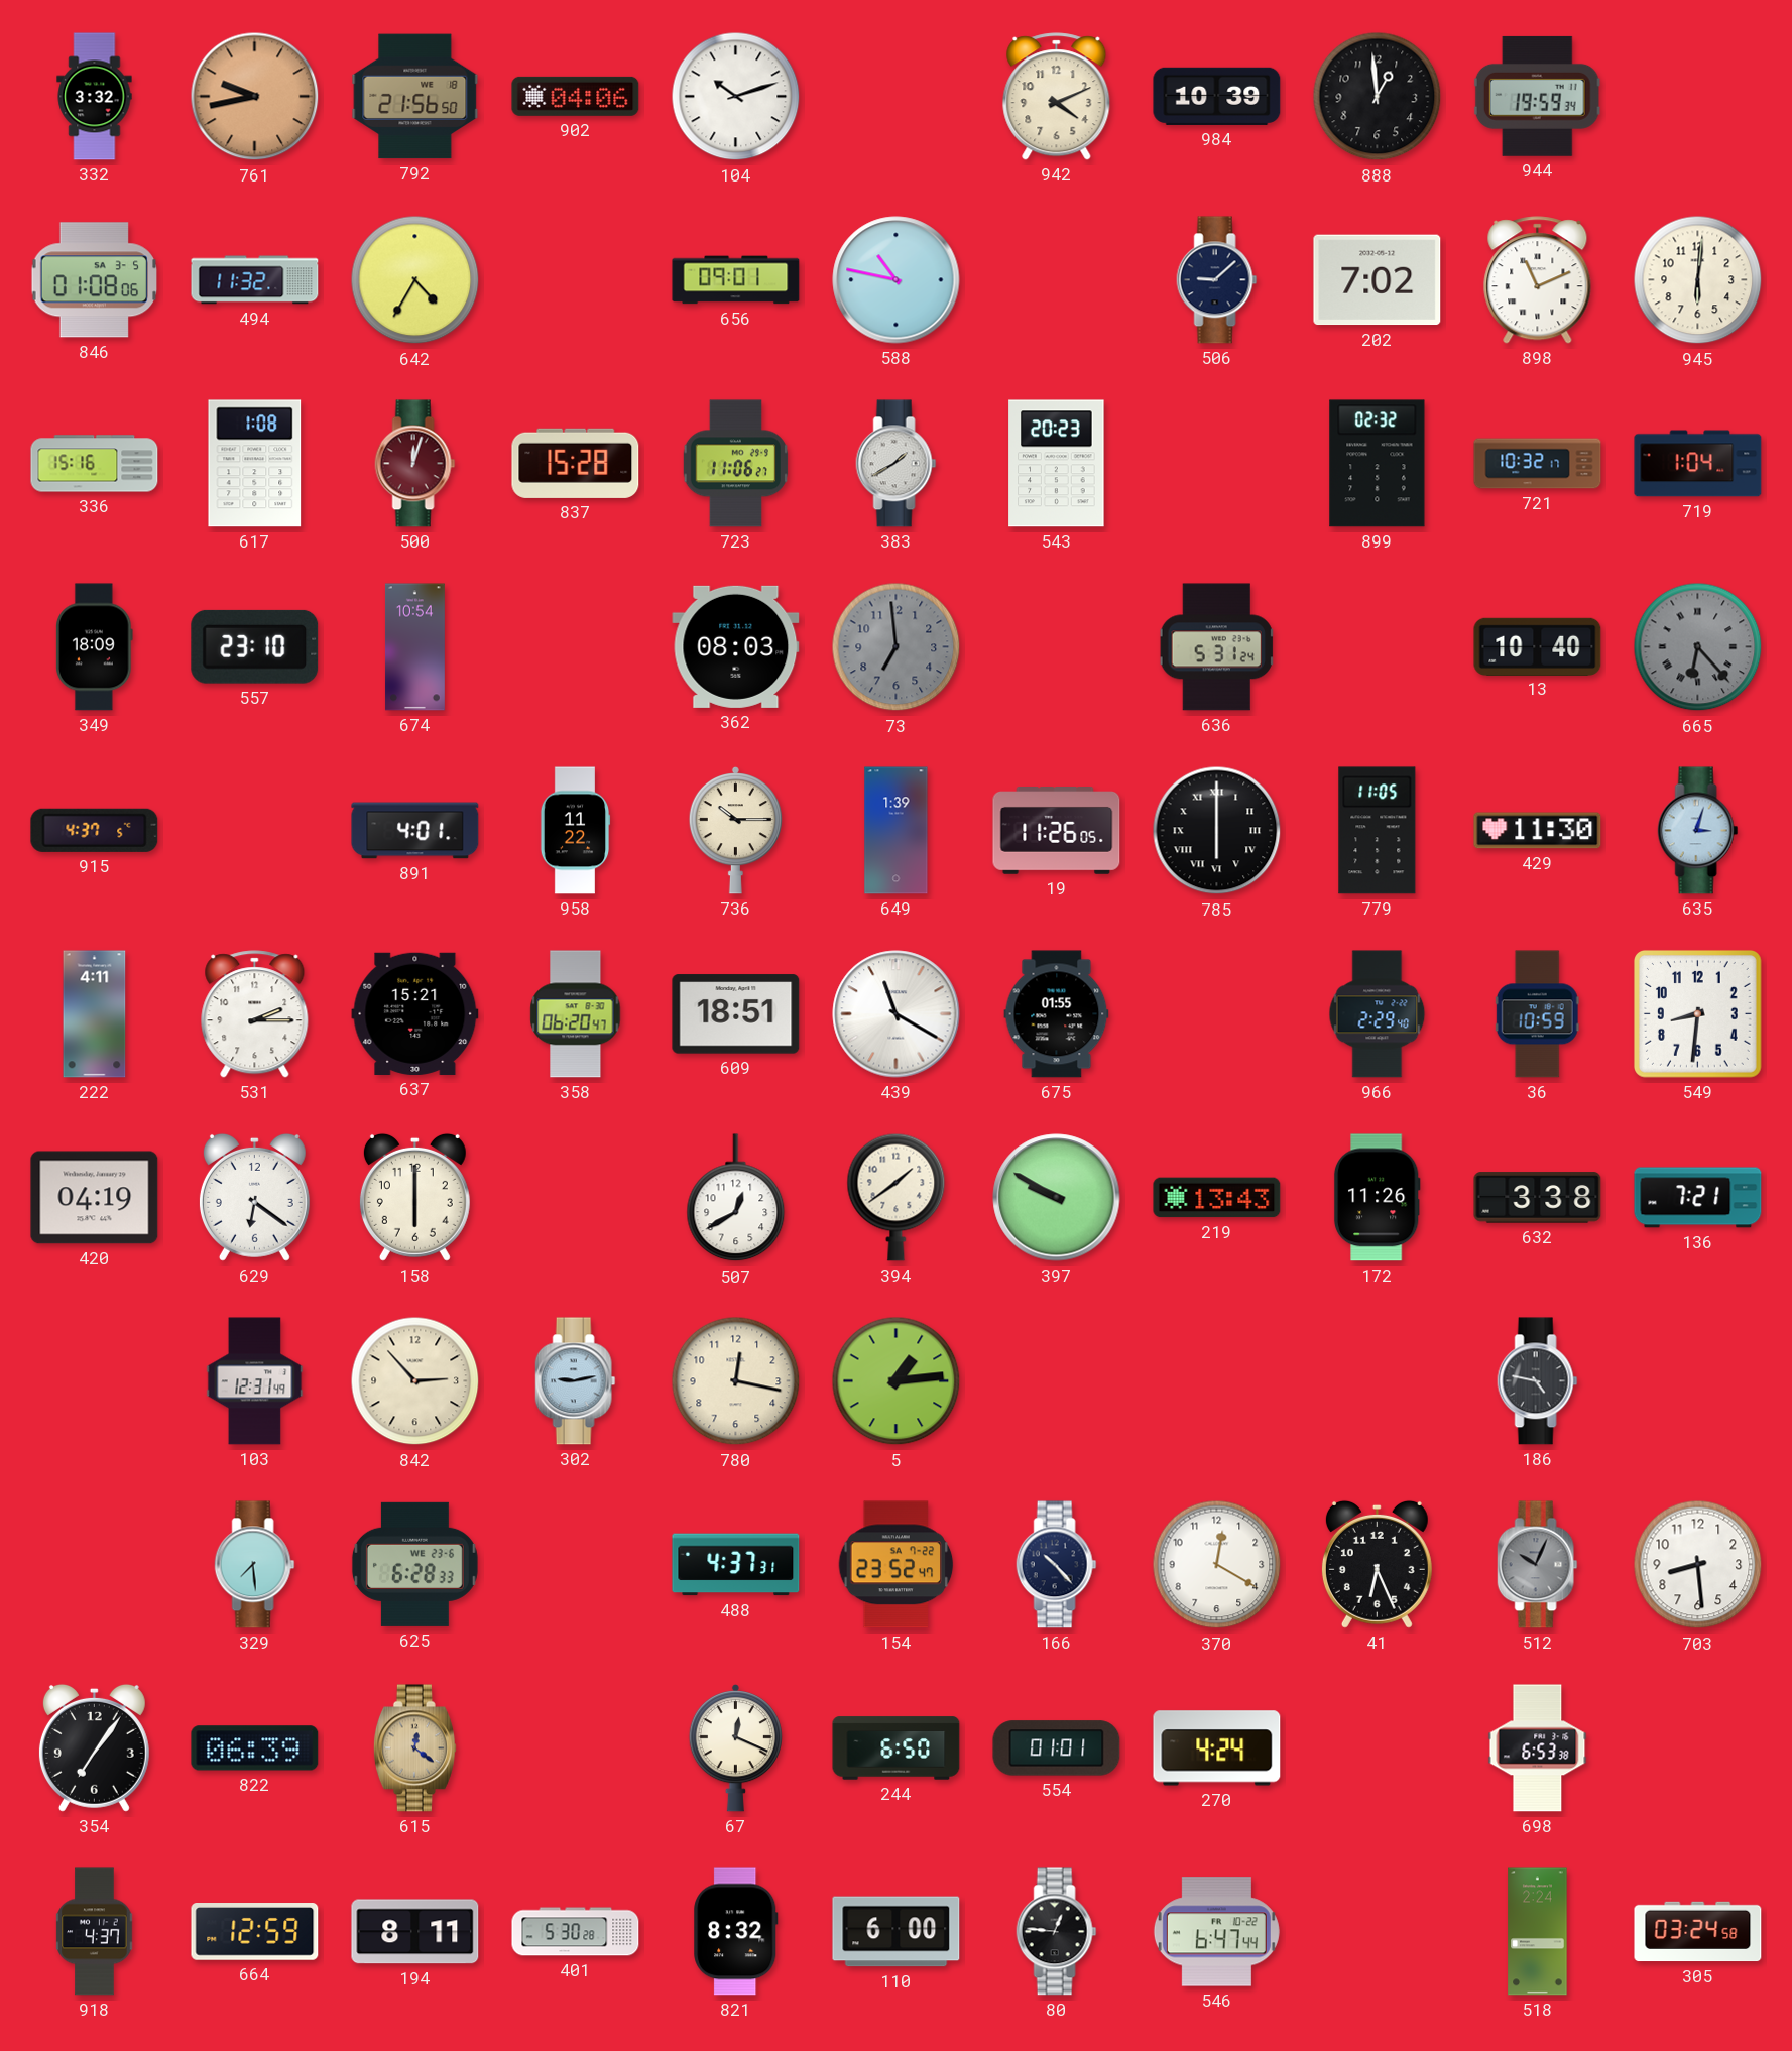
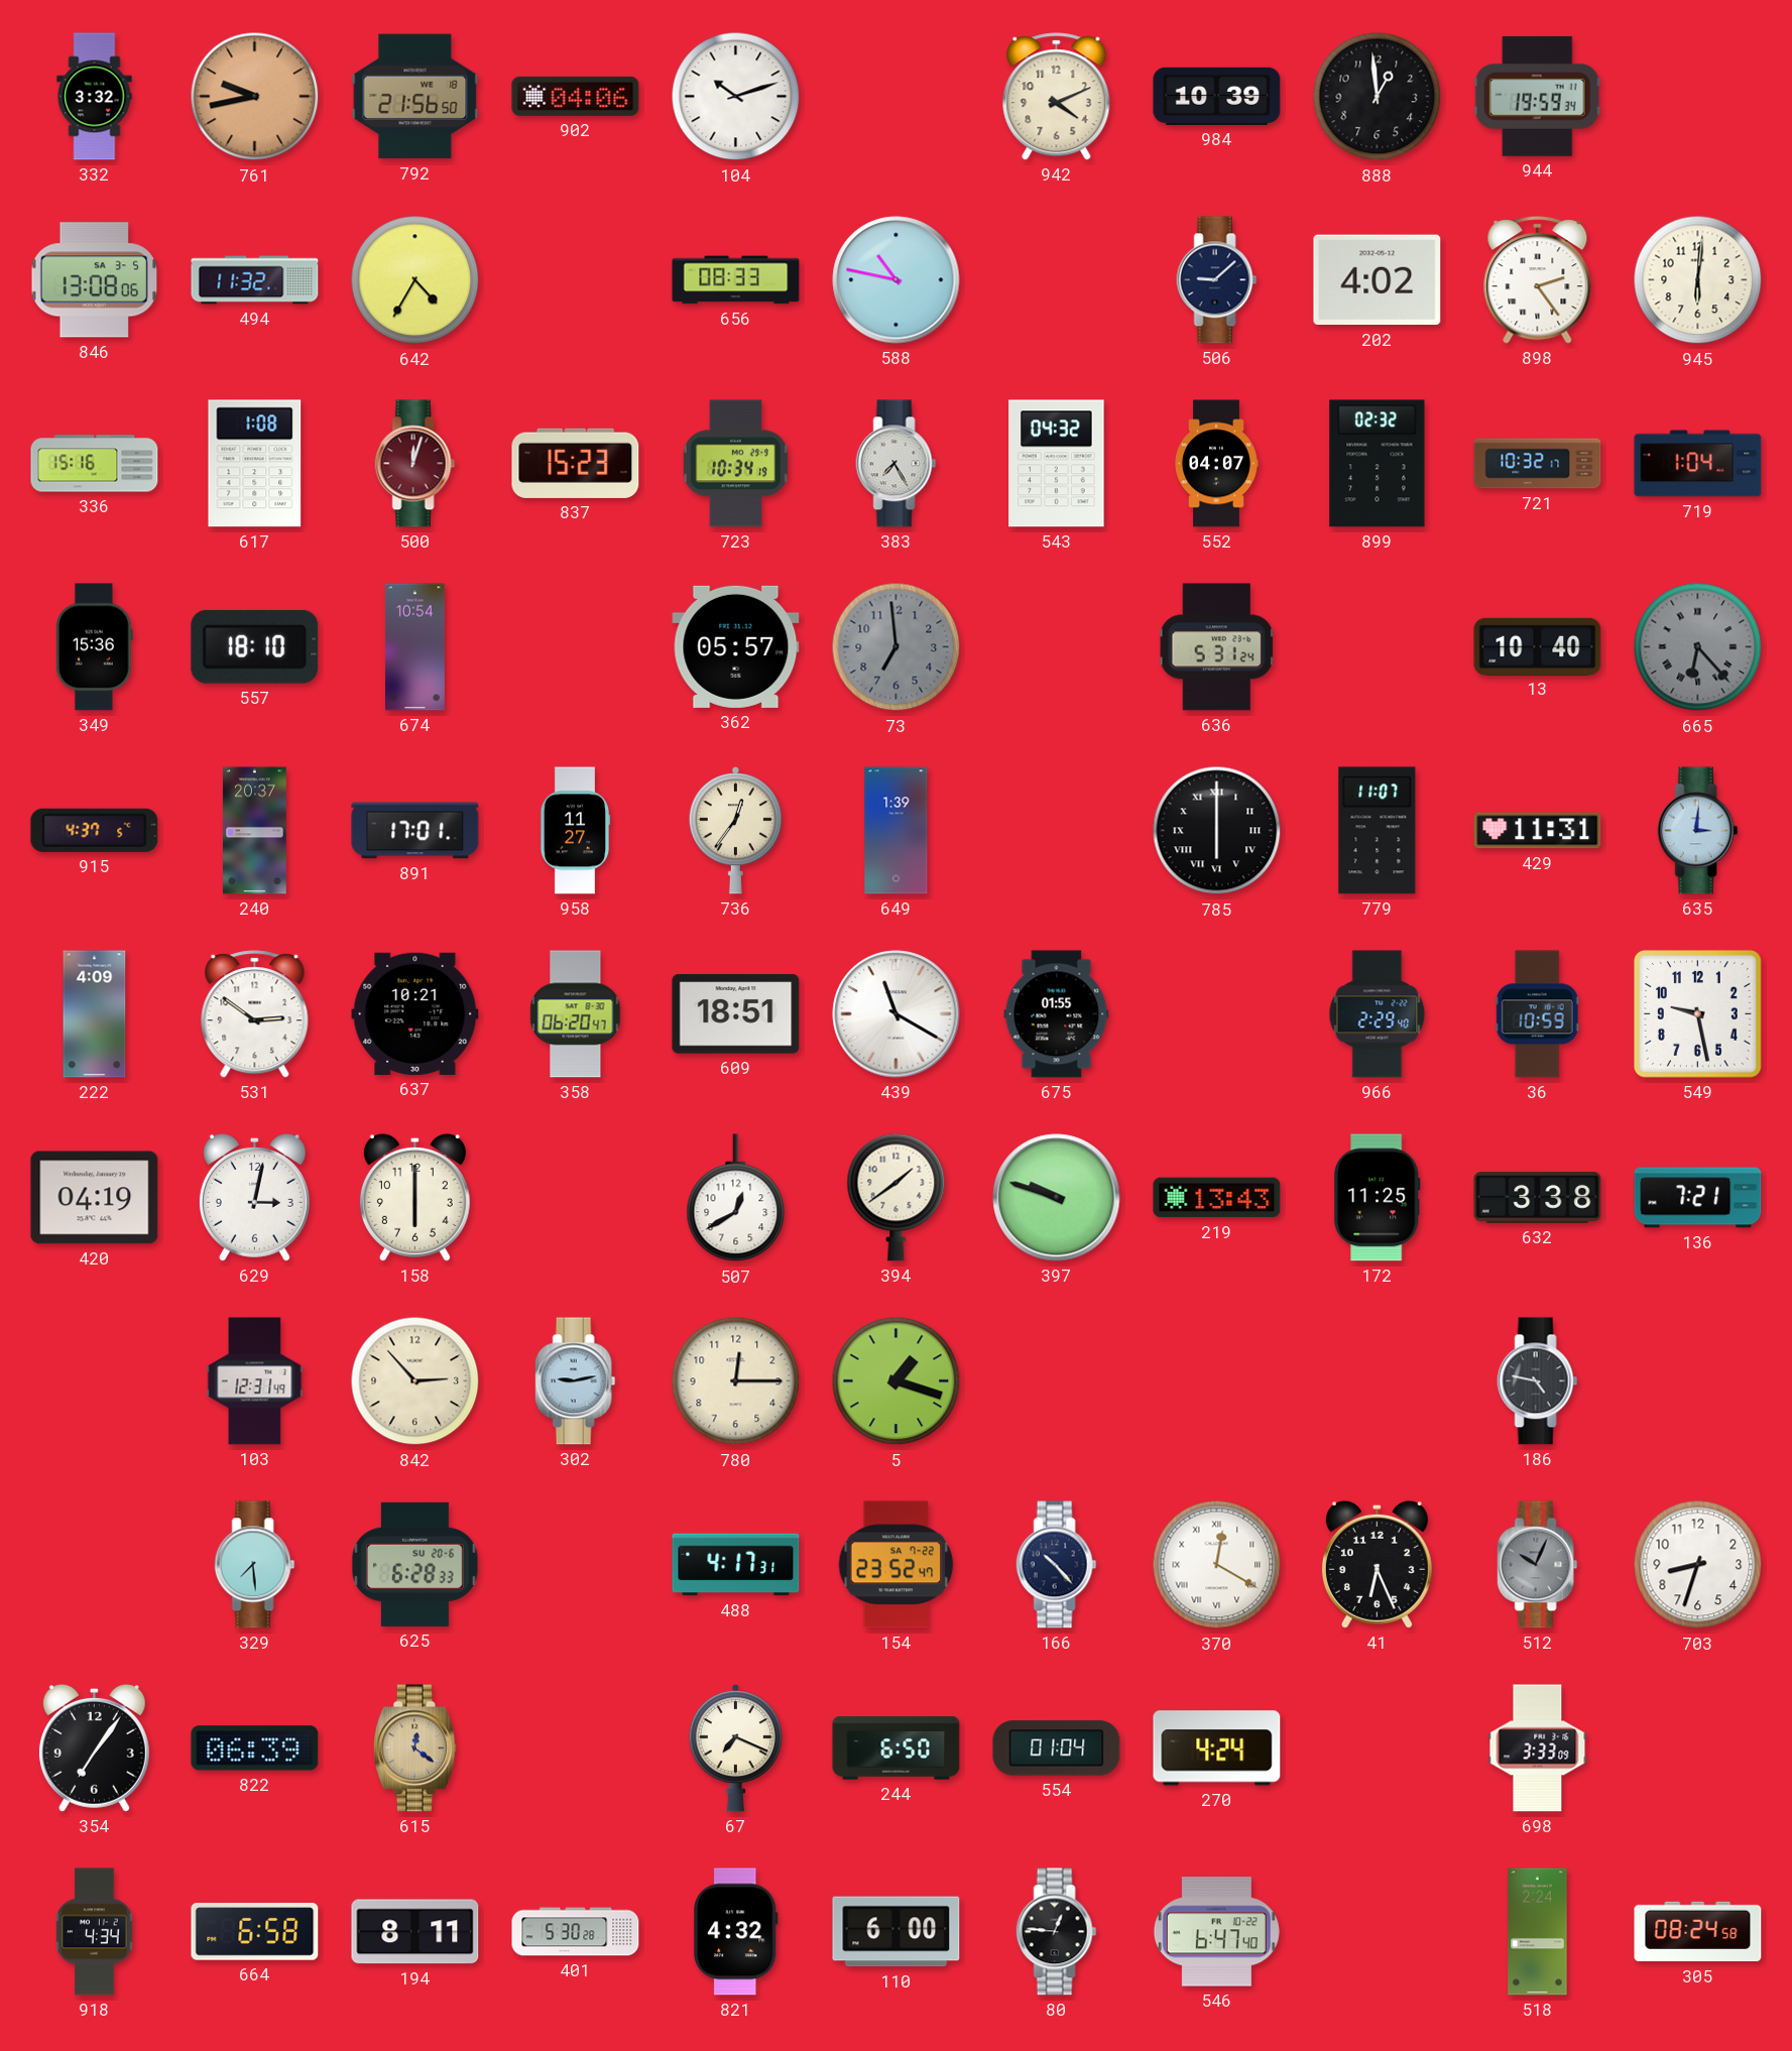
846: 01:08 -> 13:08 (94, 280)
656: 09:01 -> 08:33 (736, 280)
202: 7:02 -> 4:02 (1378, 280)
898: 11:11 -> 2:24 (1538, 280)
837: 15:28 -> 15:23 (576, 463)
723: 11:06 -> 10:34 (735, 464)
383: 1:40 -> 7:25 (897, 464)
543: 20:23 -> 04:32 (1057, 464)
552: none -> 04:07 (1217, 464)
349: 18:09 -> 15:36 (95, 647)
557: 23:10 -> 18:10 (255, 646)
362: 08:03 -> 05:57 (736, 646)
240: none -> 20:37 (255, 831)
891: 4:01 -> 17:01 (415, 831)
958: 11:22 -> 11:27 (575, 831)
736: 10:15 -> 12:36 (735, 830)
19: 11:26 -> none (1057, 831)
779: 11:05 -> 11:07 (1378, 831)
429: 11:30 -> 11:31 (1538, 831)
635: 3:03 -> 3:01 (1698, 831)
222: 4:11 -> 4:09 (95, 1014)
531: 2:15 -> 2:51 (255, 1014)
637: 15:21 -> 10:21 (415, 1013)
549: 8:31 -> 9:28 (1697, 1013)
629: 6:21 -> 3:02 (254, 1197)
397: 9:50 -> 9:48 (1057, 1198)
172: 11:26 -> 11:25 (1377, 1198)
780: 12:17 -> 12:15 (736, 1381)
5: 1:14 -> 1:18 (897, 1381)
625 date: WE 23-6 -> SU 20-6 (414, 1564)
488: 4:37 -> 4:17 (736, 1565)
370 numerals: Arabic -> Roman (1217, 1565)
703: 8:29 -> 8:33 (1698, 1565)
67: 12:19 -> 7:19 (735, 1747)
554: 01:01 -> 01:04 (1057, 1748)
698: 6:53 -> 3:33 (1538, 1748)
918: 4:37 -> 4:34 (95, 1932)
664: 12:59 -> 6:58 (255, 1932)
821: 8:32 -> 4:32 (736, 1932)
546: 6:47:44 -> 6:47:40 (1216, 1932)
305: 03:24 -> 08:24 (1698, 1932)
